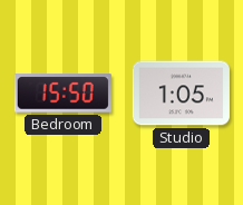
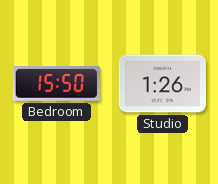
Studio: 1:05 -> 1:26 (162, 84)
